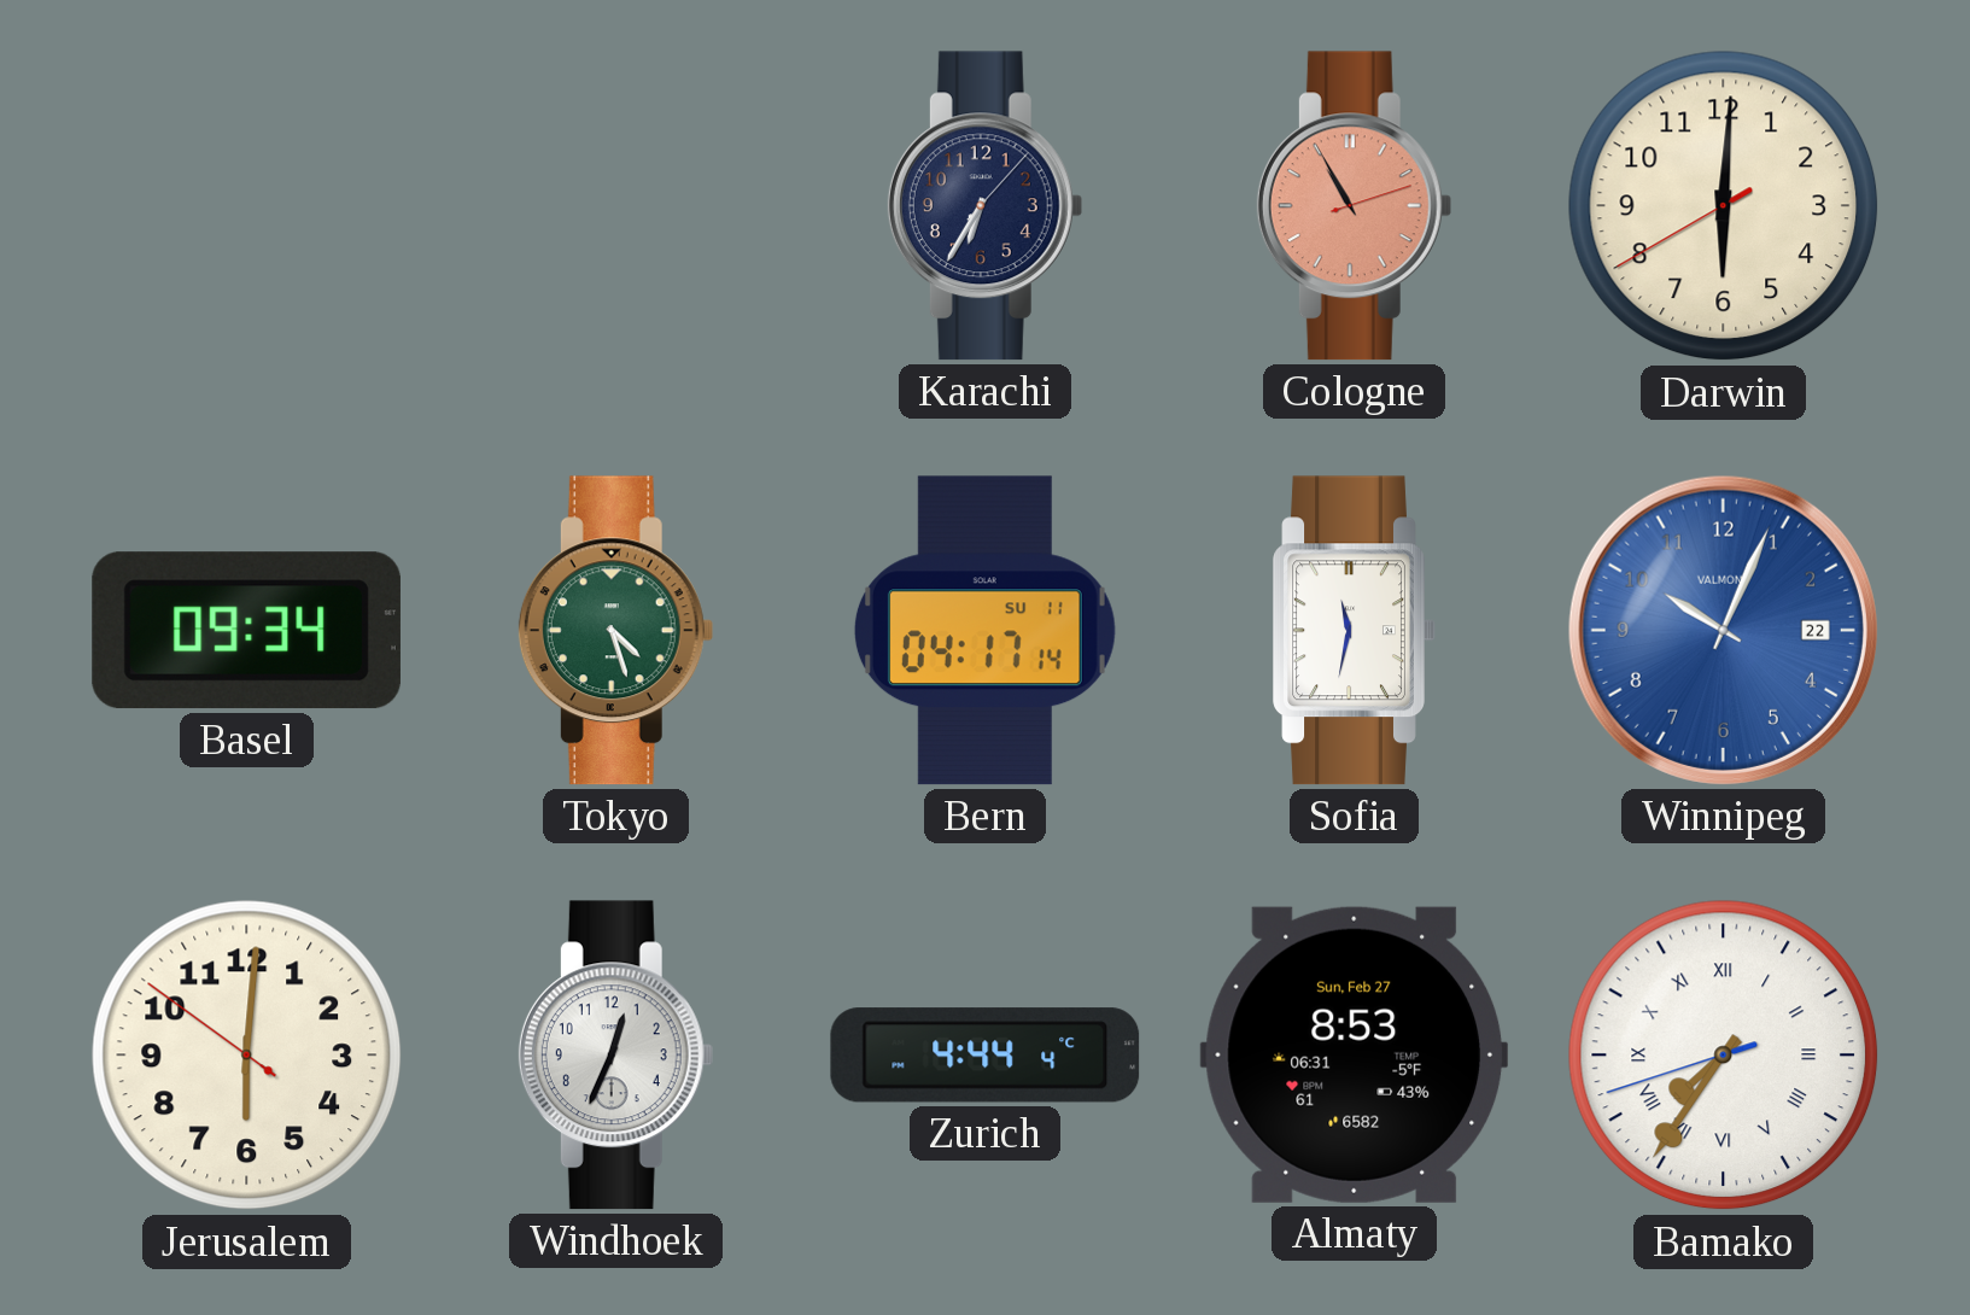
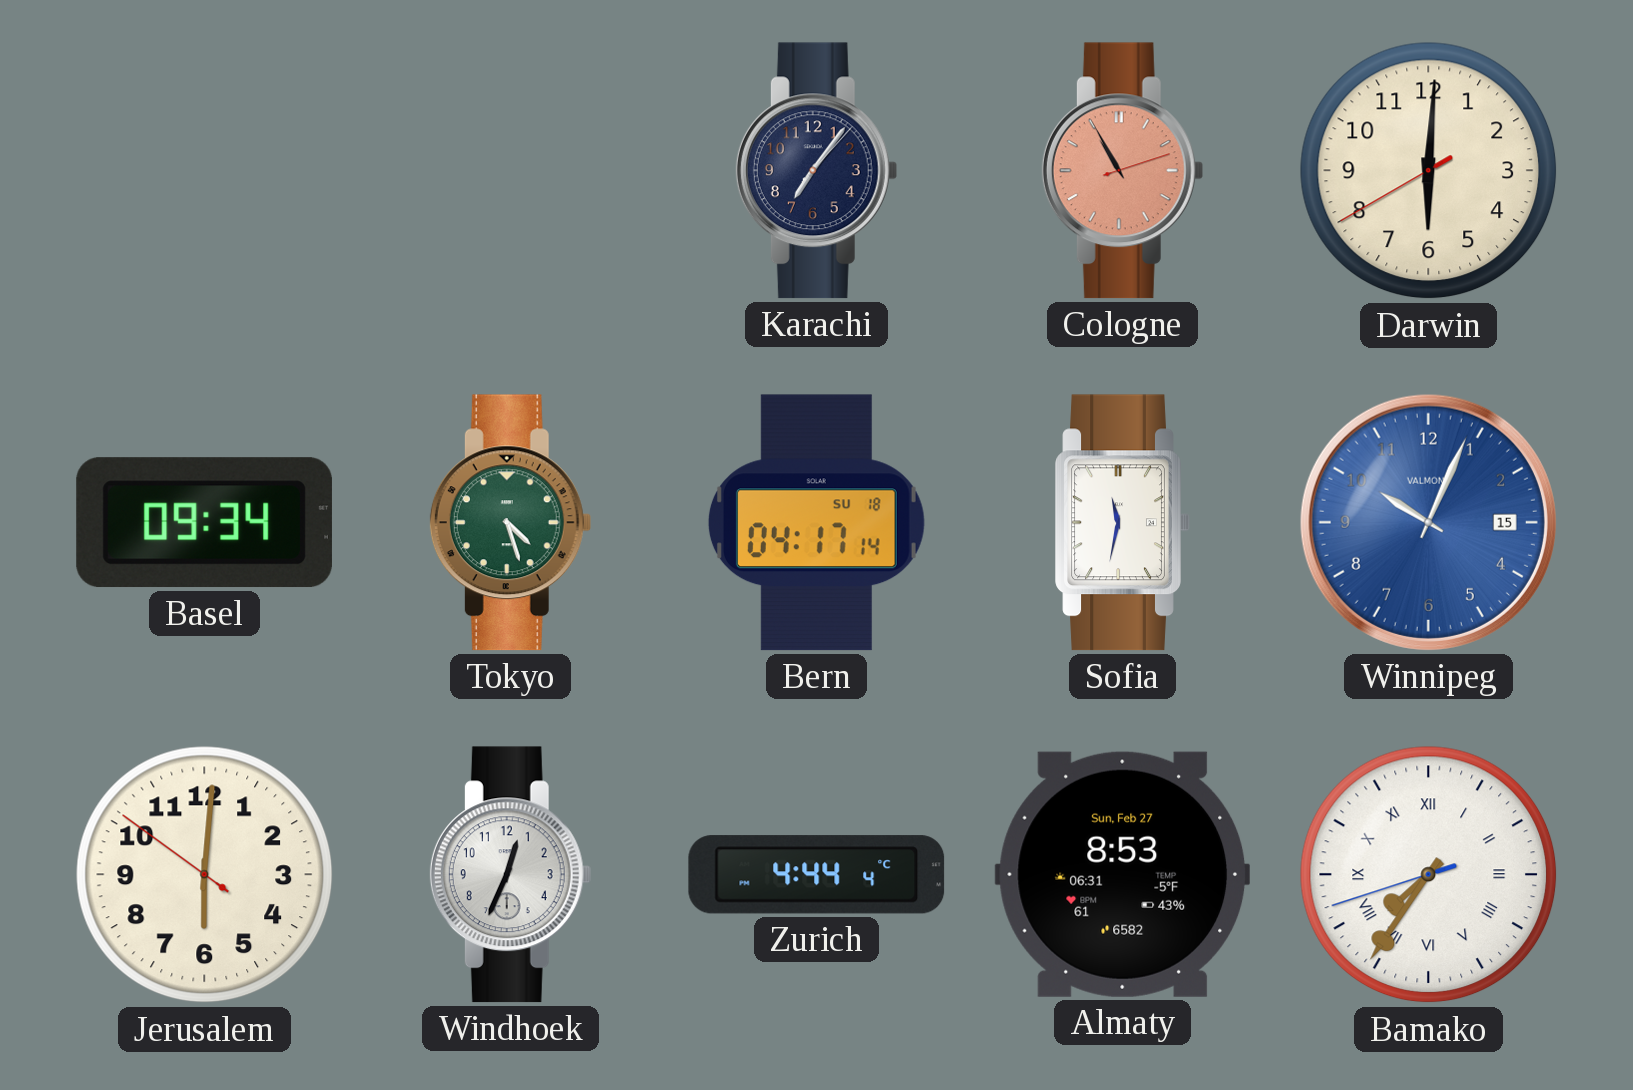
Karachi: 6:35 -> 7:06 (816, 171)
Bern date: SU 11 -> SU 18 (816, 523)
Winnipeg date: 22 -> 15 (1428, 522)
